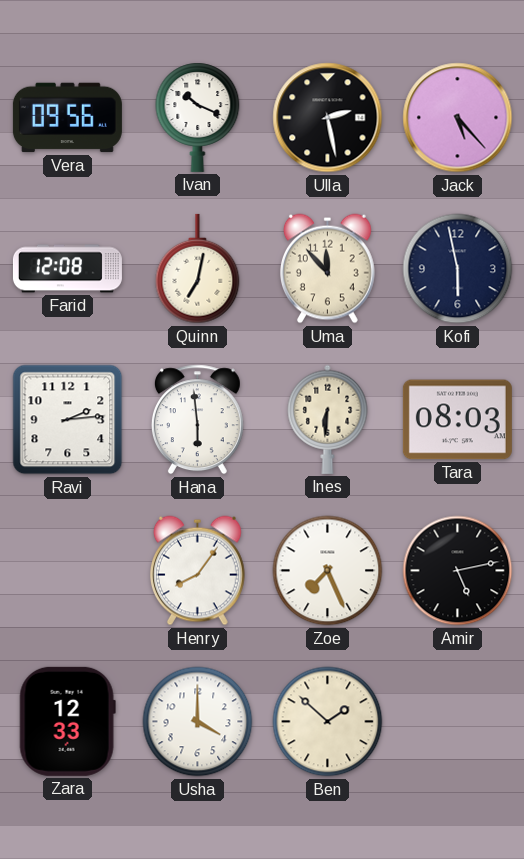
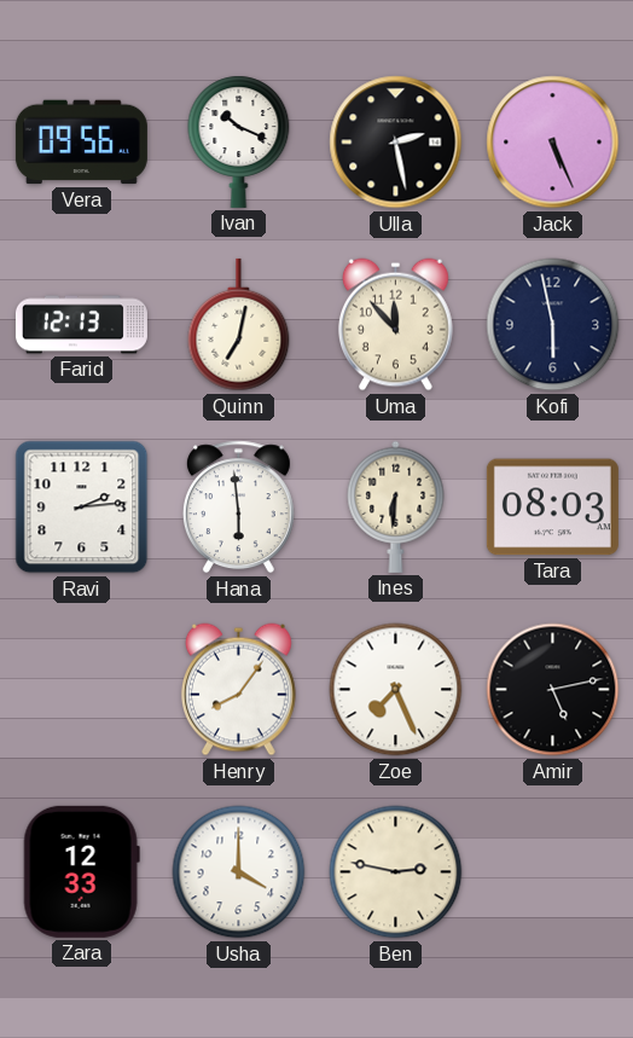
Jack: 5:23 -> 5:26 (553, 143)
Farid: 12:08 -> 12:13 (81, 325)
Ben: 1:52 -> 2:47 (396, 872)
